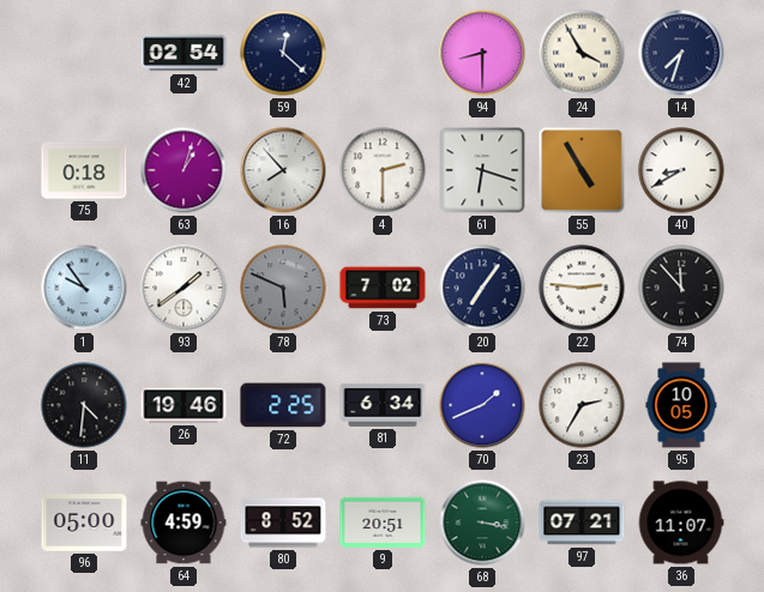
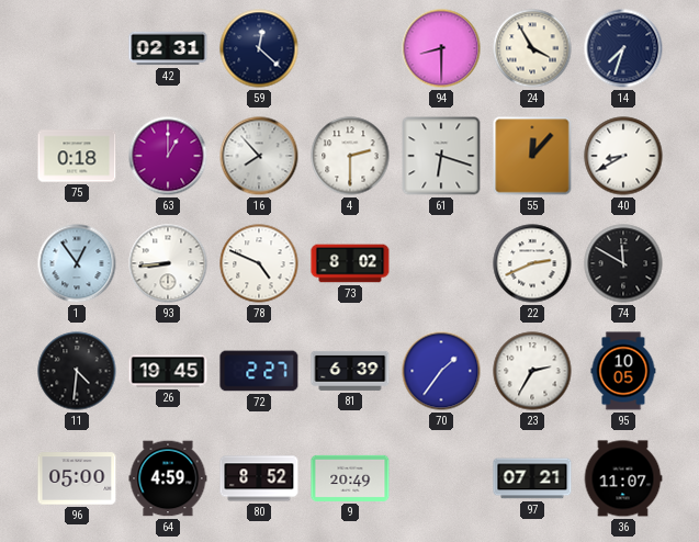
42: 02:54 -> 02:31 (168, 48)
63: 1:03 -> 1:00 (168, 156)
55: 4:55 -> 12:07 (532, 156)
1: 9:54 -> 12:54 (77, 263)
93: 1:39 -> 8:44 (168, 263)
78: 5:49 -> 4:49 (259, 263)
78 dial: grey -> white (259, 263)
73: 7:02 -> 8:02 (350, 263)
20: 7:06 -> none (482, 288)
22: 2:46 -> 2:41 (532, 263)
74: 11:53 -> 11:50 (623, 263)
26: 19:46 -> 19:45 (168, 371)
72: 2:25 -> 2:27 (259, 371)
81: 6:34 -> 6:39 (350, 371)
70: 1:41 -> 1:36 (441, 371)
9: 20:51 -> 20:49 (350, 478)
68: 3:17 -> none (482, 522)
